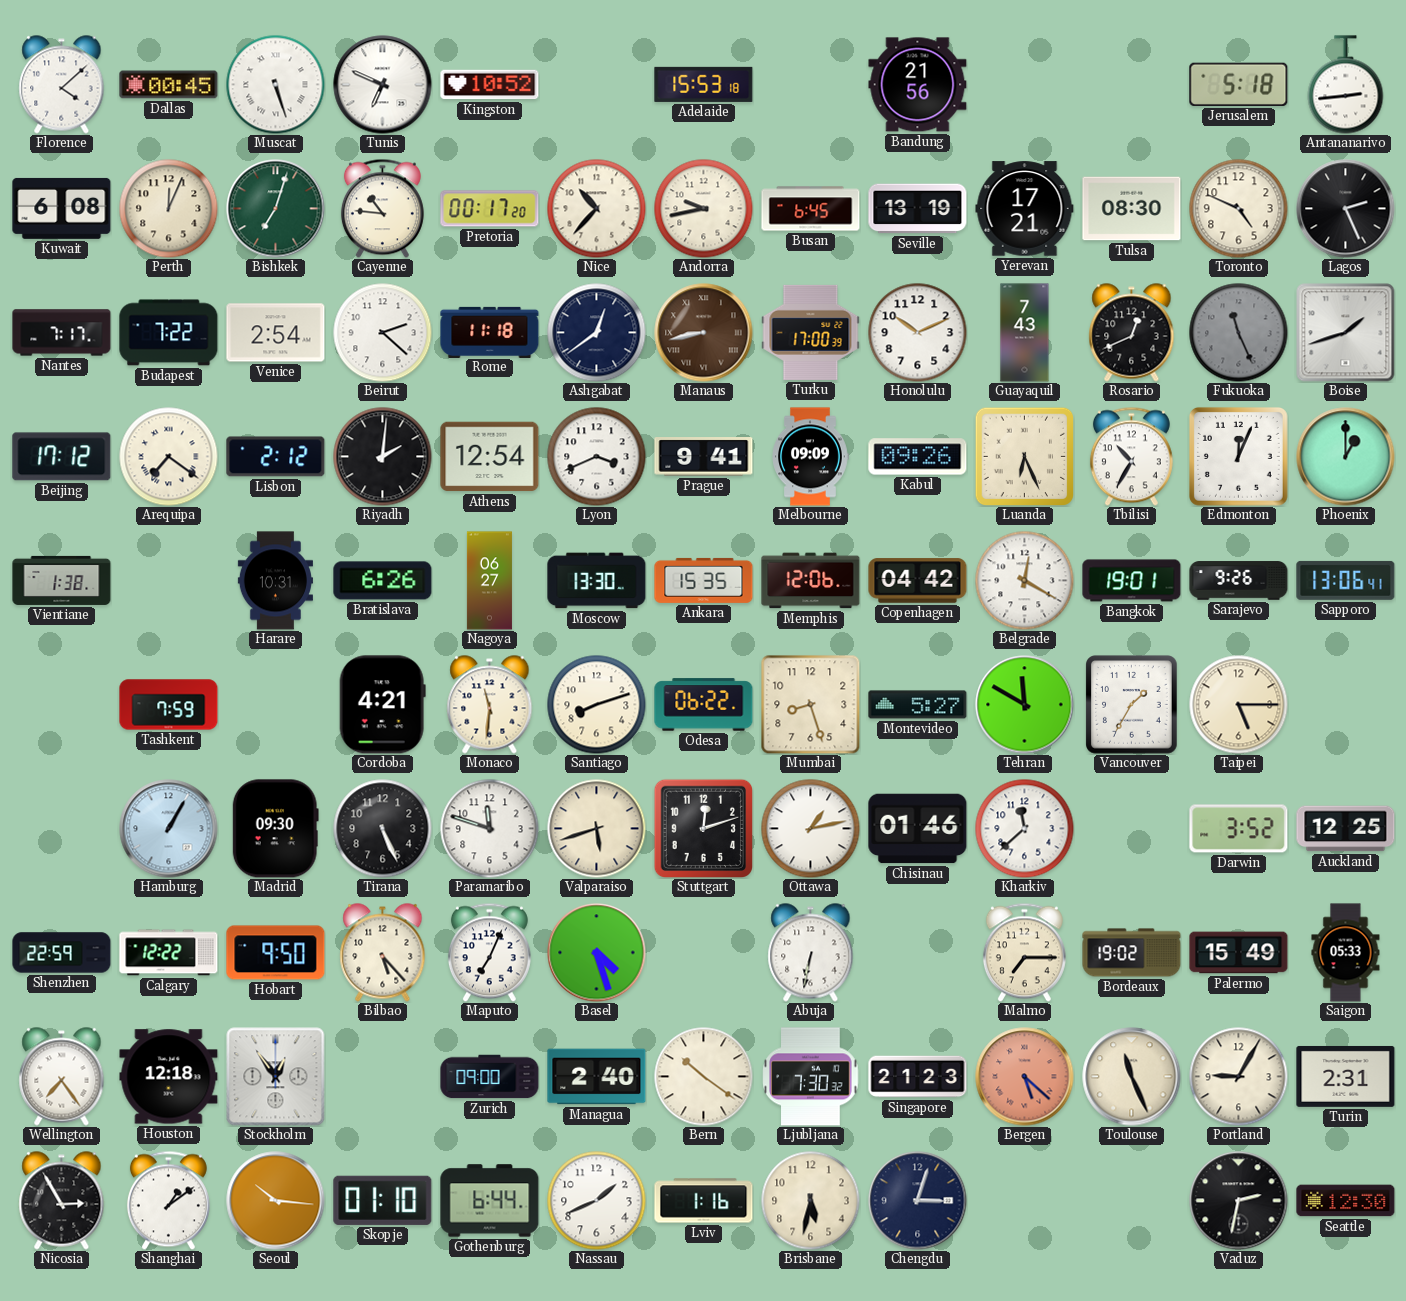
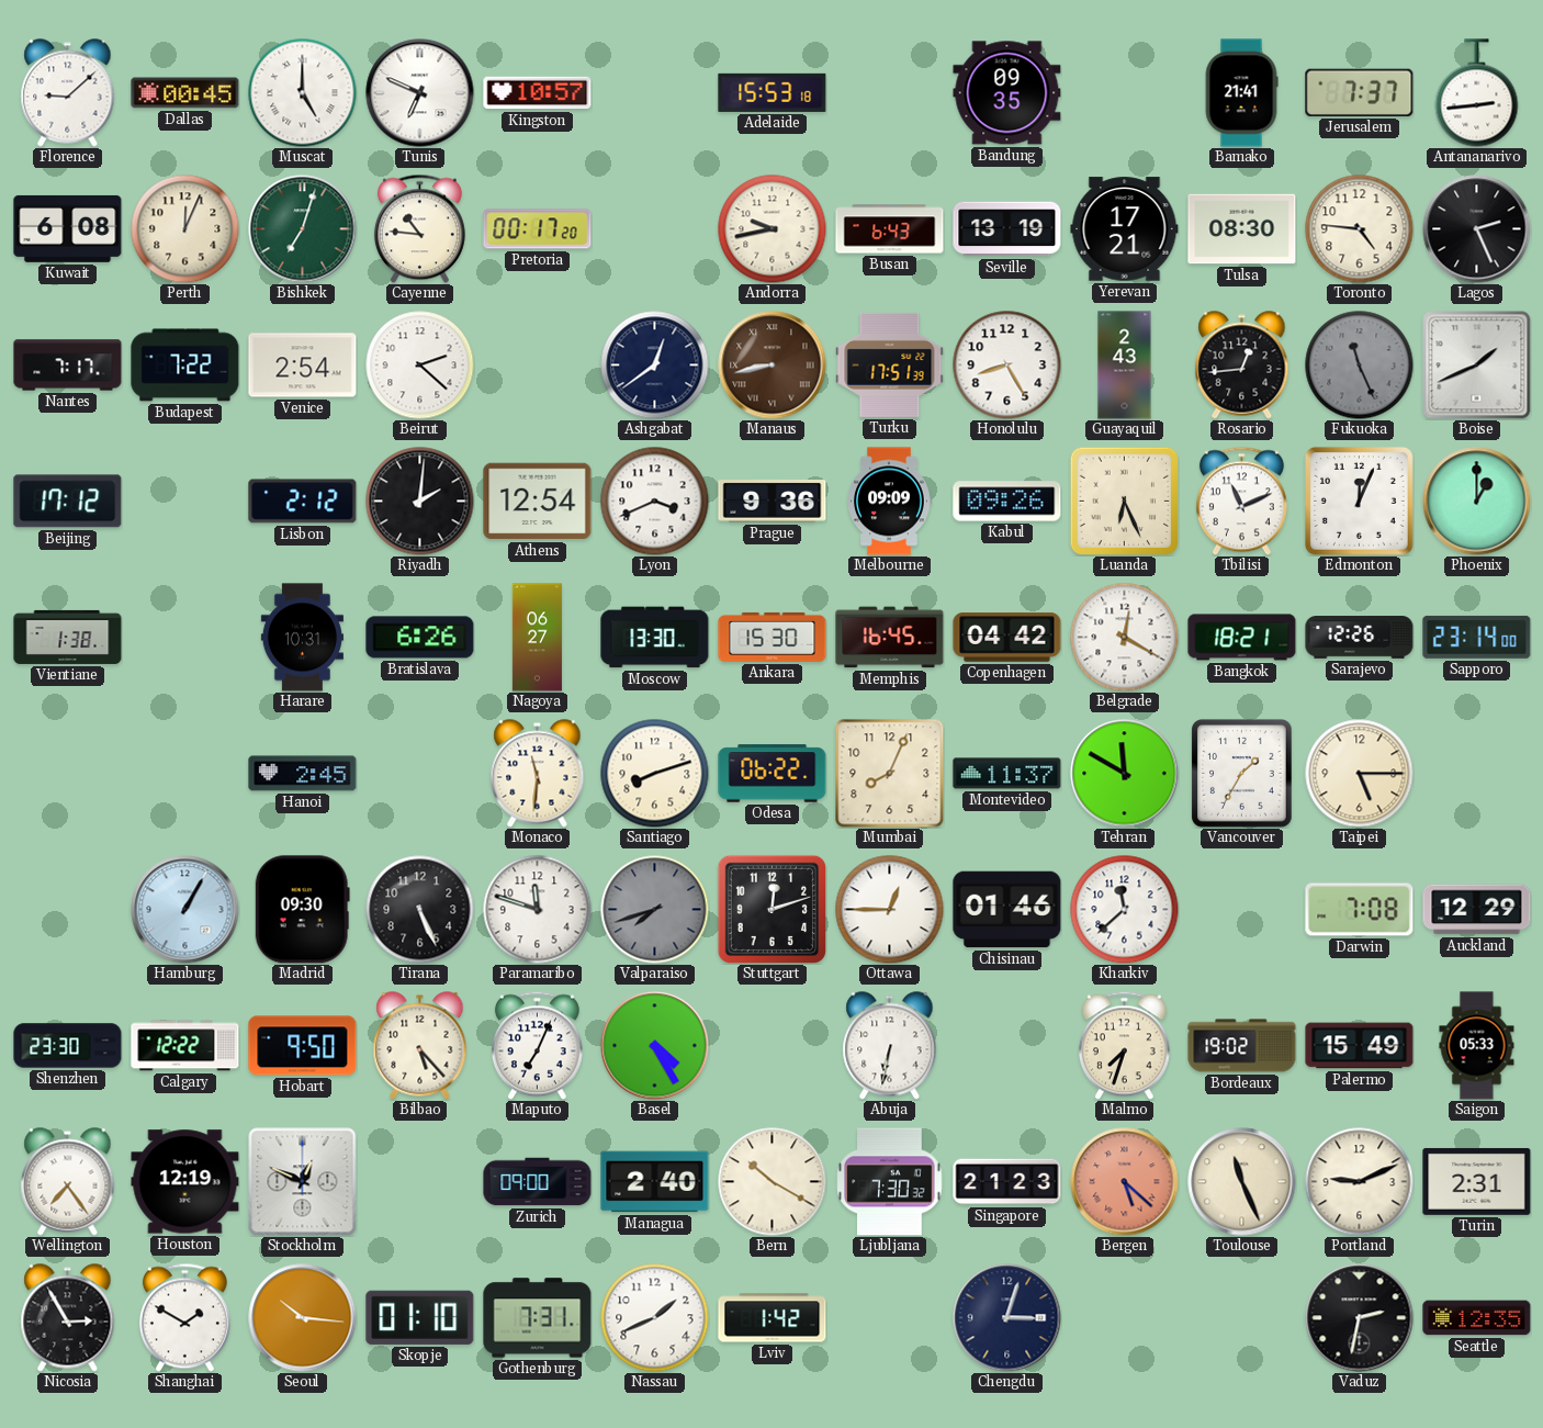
Florence: 4:08 -> 9:08 (68, 93)
Muscat: 5:27 -> 5:00 (303, 93)
Kingston: 10:52 -> 10:57 (538, 93)
Bandung: 21:56 -> 09:35 (1007, 93)
Bamako: none -> 21:41 (1241, 93)
Jerusalem: 5:18 -> 7:37 (1360, 92)
Nice: 10:37 -> none (597, 209)
Busan: 6:45 -> 6:43 (890, 229)
Toronto: 4:49 -> 4:46 (1360, 229)
Rome: 11:18 -> none (490, 332)
Turku: 17:00 -> 17:51 (890, 364)
Honolulu: 10:11 -> 8:25 (1007, 366)
Guayaquil: 7:43 -> 2:43 (1125, 366)
Rosario: 12:41 -> 12:44 (1242, 366)
Boise: 1:42 -> 1:41 (1477, 366)
Arequipa: 7:21 -> none (169, 457)
Prague: 9:41 -> 9:36 (773, 502)
Tbilisi: 10:35 -> 11:11 (1241, 501)
Ankara: 15:35 -> 15:30 (773, 637)
Memphis: 12:06 -> 16:45 (890, 638)
Bangkok: 19:01 -> 18:21 (1242, 638)
Sarajevo: 9:26 -> 12:26 (1360, 638)
Sapporo: 13:06 -> 23:14 (1477, 637)
Tashkent: 7:59 -> none (169, 705)
Hanoi: none -> 2:45 (303, 774)
Cordoba: 4:21 -> none (382, 705)
Mumbai: 8:27 -> 8:04 (890, 774)
Montevideo: 5:27 -> 11:37 (1007, 774)
Valparaiso: 5:42 -> 7:42 (655, 910)
Valparaiso dial: cream -> grey (655, 910)
Ottawa: 1:13 -> 12:45 (890, 910)
Darwin: 3:52 -> 7:08 (1360, 910)
Auckland: 12:25 -> 12:29 (1477, 910)
Shenzhen: 22:59 -> 23:30 (68, 1046)
Basel: 4:27 -> 4:25 (655, 1046)
Malmo: 7:15 -> 7:33 (1124, 1045)
Houston: 12:18 -> 12:19 (185, 1182)
Stockholm: 12:54 -> 12:49 (303, 1182)
Bern: 10:21 -> 10:20 (773, 1182)
Portland: 9:05 -> 9:11 (1360, 1182)
Shanghai: 1:09 -> 1:50 (184, 1317)
Gothenburg: 6:44 -> 7:31 (538, 1318)
Lviv: 1:16 -> 1:42 (773, 1318)
Brisbane: 5:32 -> none (811, 1201)
Seattle: 12:30 -> 12:35 (1477, 1318)
